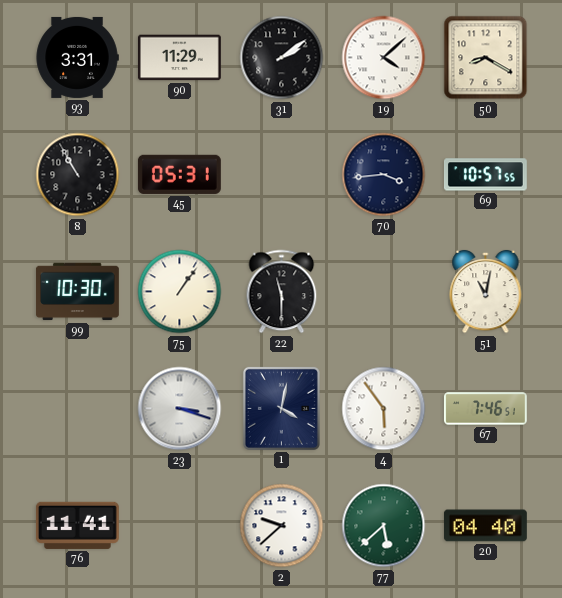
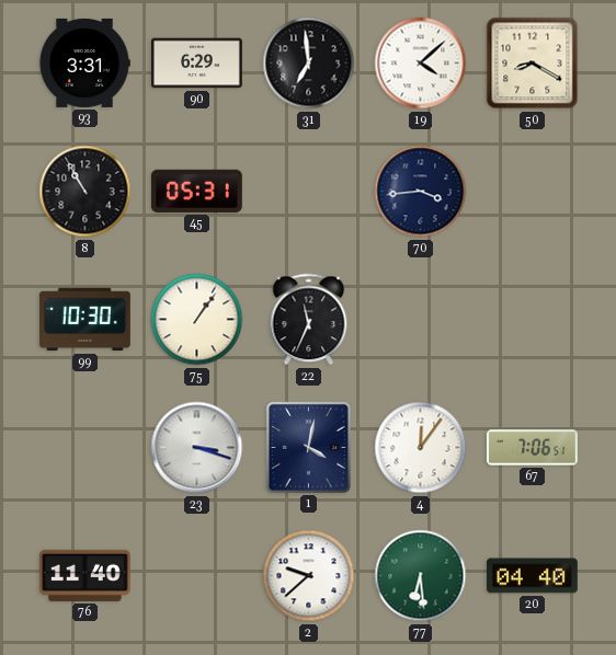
90: 11:29 -> 6:29 (196, 64)
31: 2:09 -> 6:59 (309, 64)
69: 10:57 -> none (485, 175)
22: 11:30 -> 11:34 (309, 320)
51: 11:02 -> none (486, 292)
4: 5:54 -> 12:06 (421, 448)
67: 7:46 -> 7:06 (533, 448)
76: 11:41 -> 11:40 (84, 575)
77: 5:38 -> 6:29 (421, 576)
